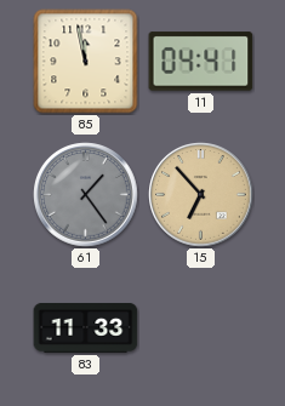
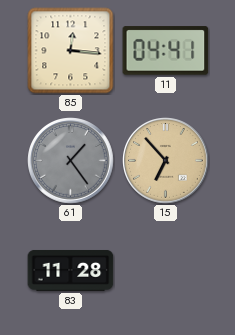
85: 11:58 -> 12:16 (71, 51)
83: 11:33 -> 11:28 (71, 270)
